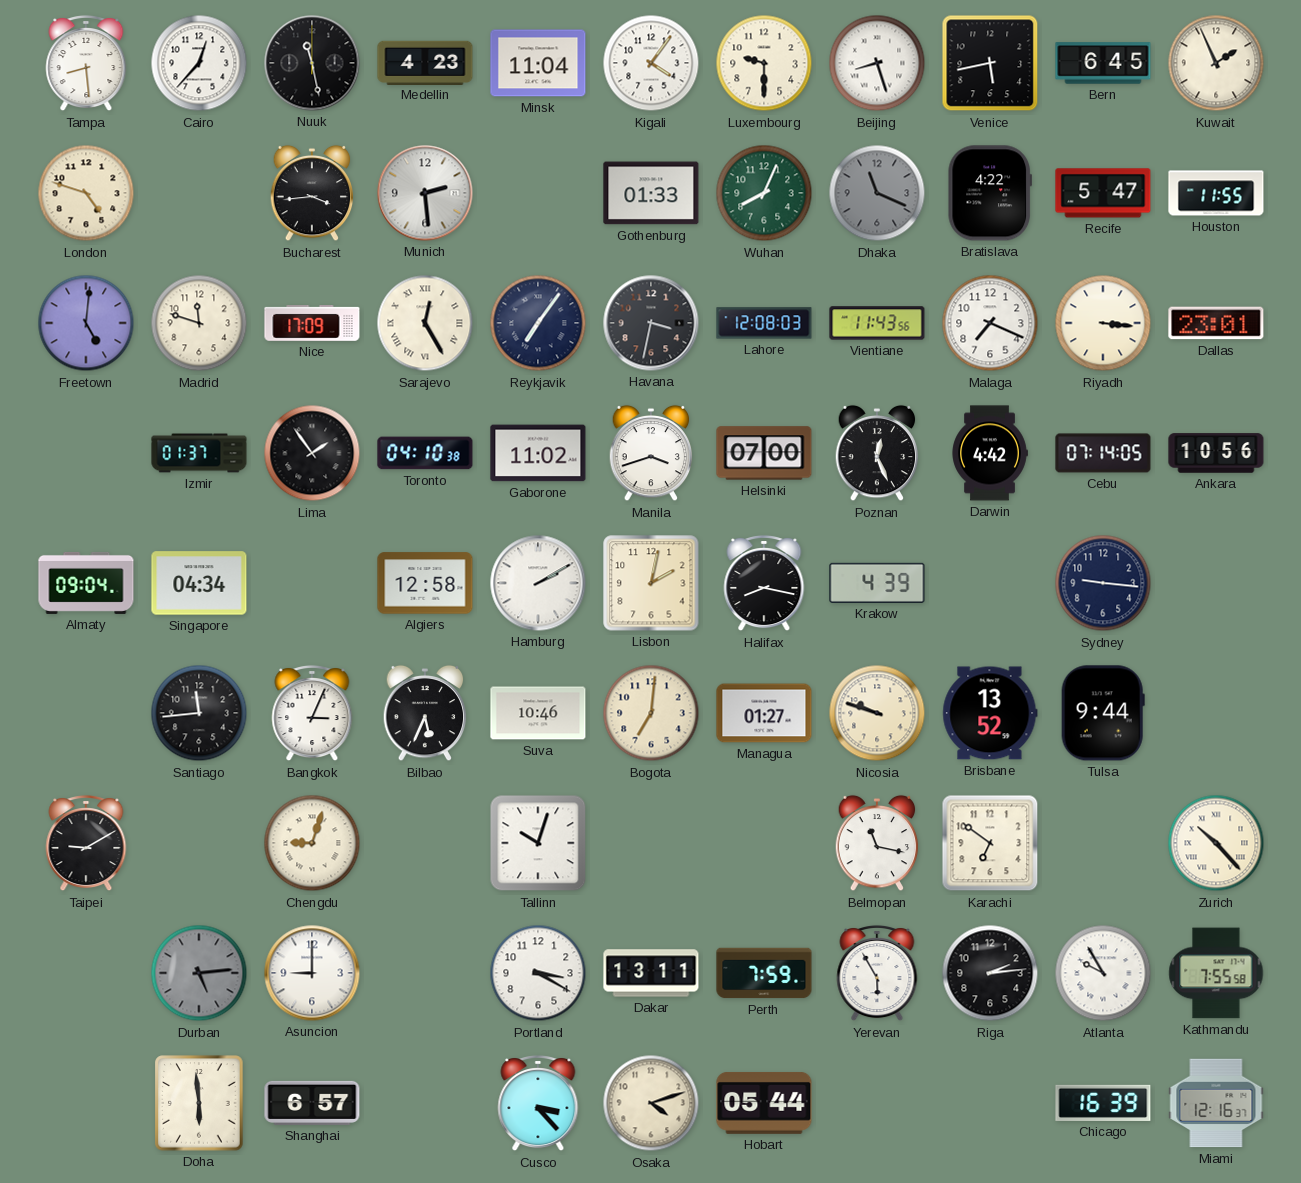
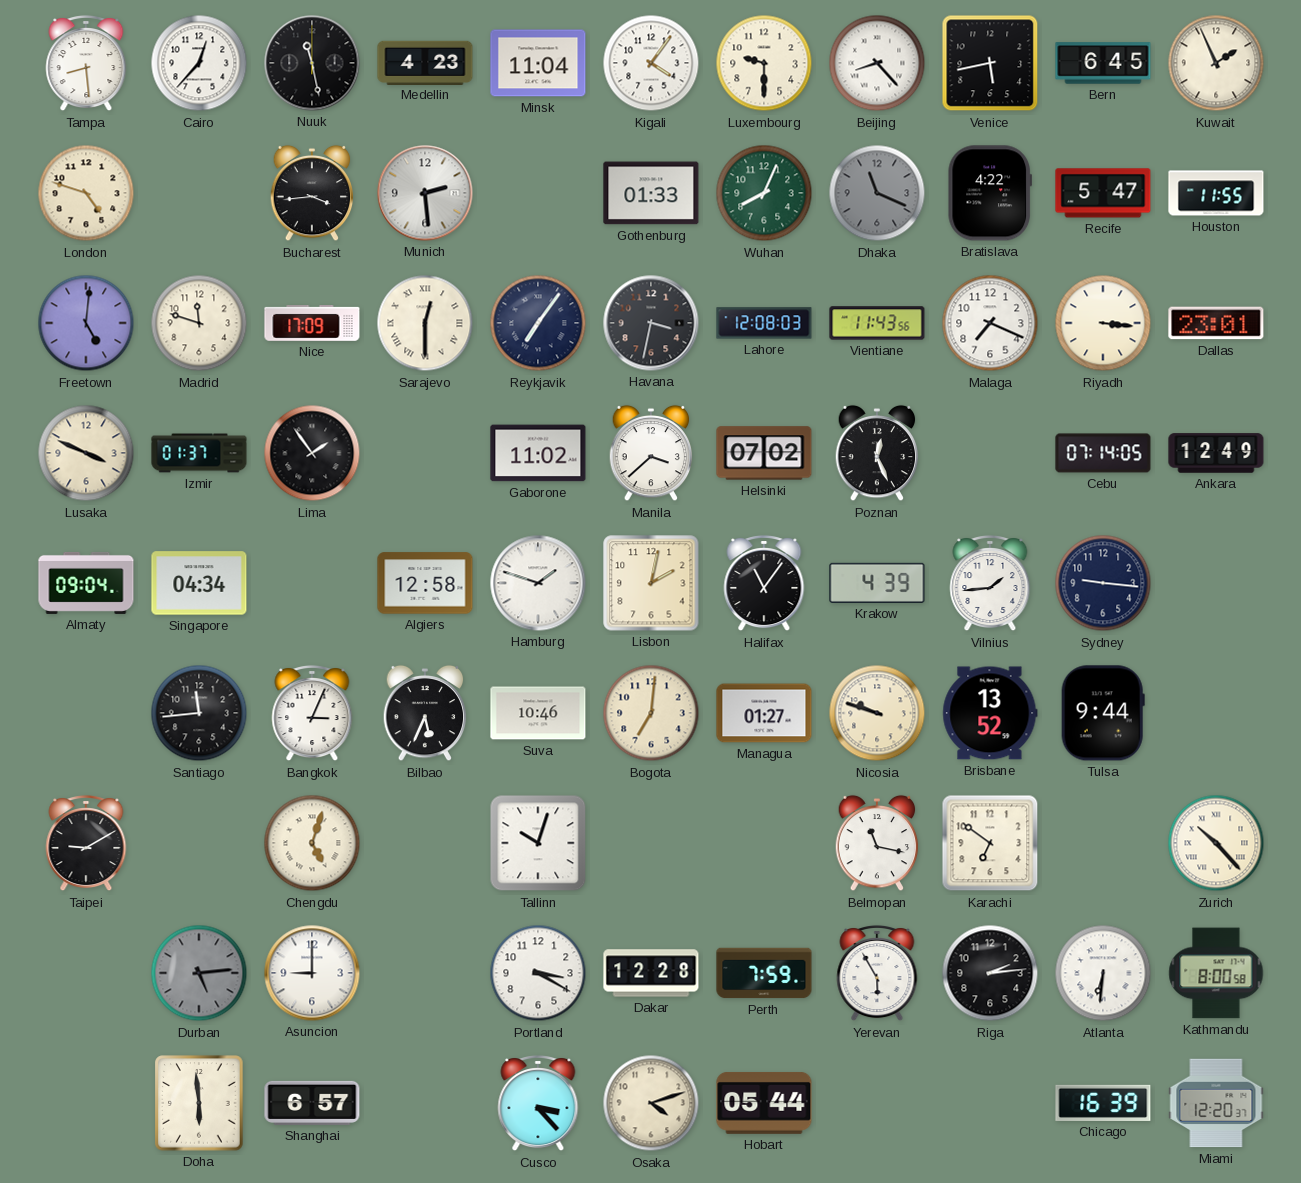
Beijing: 8:27 -> 8:23 (877, 63)
Sarajevo: 12:25 -> 12:30 (425, 323)
Lusaka: none -> 3:49 (86, 453)
Toronto: 04:10 -> none (425, 453)
Manila: 3:42 -> 3:38 (651, 453)
Helsinki: 07:00 -> 07:02 (764, 453)
Darwin: 4:42 -> none (990, 453)
Ankara: 10:56 -> 12:49 (1216, 453)
Hamburg: 2:10 -> 1:48 (538, 583)
Halifax: 8:17 -> 11:06 (764, 583)
Vilnius: none -> 1:44 (990, 583)
Chengdu: 9:03 -> 5:03 (312, 843)
Dakar: 13:11 -> 12:28 (651, 973)
Atlanta: 9:55 -> 6:31 (1103, 973)
Kathmandu: 7:55 -> 8:00 (1216, 973)
Miami: 12:16 -> 12:20 (1216, 1103)
